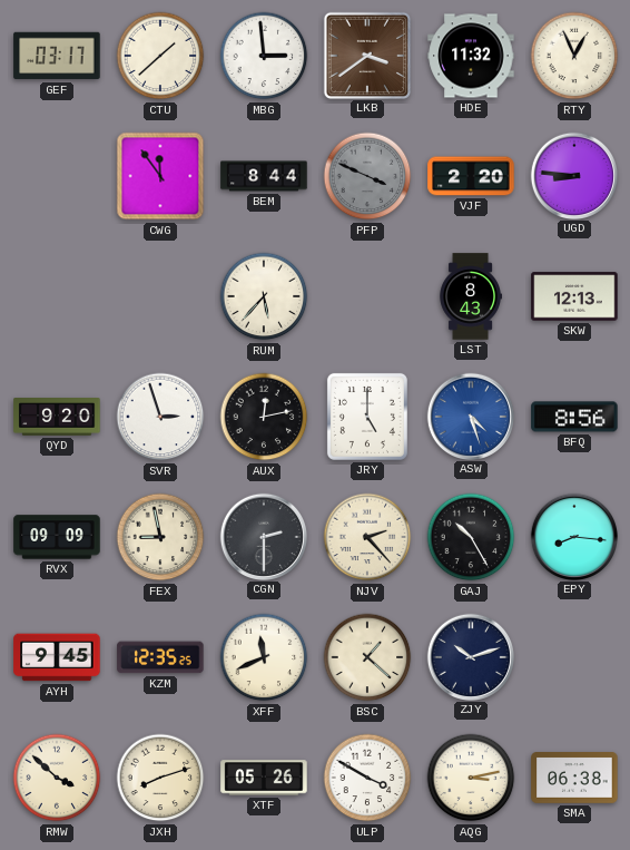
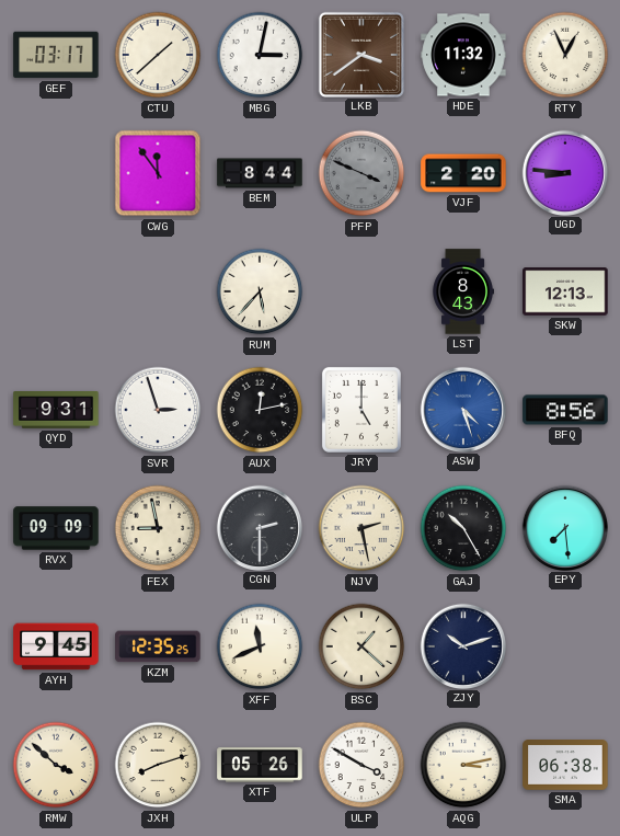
MBG: 2:59 -> 3:02 (260, 55)
QYD: 9:20 -> 9:31 (56, 411)
NJV: 2:23 -> 2:28 (361, 528)
EPY: 8:16 -> 7:29 (564, 527)
